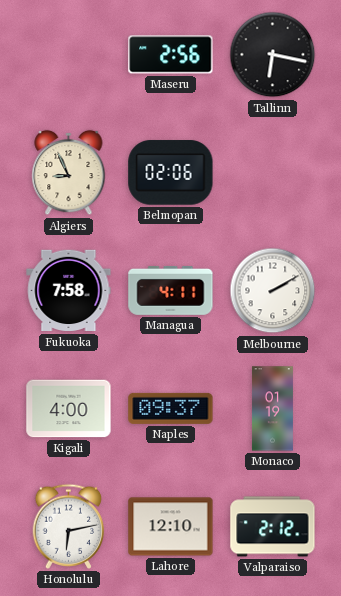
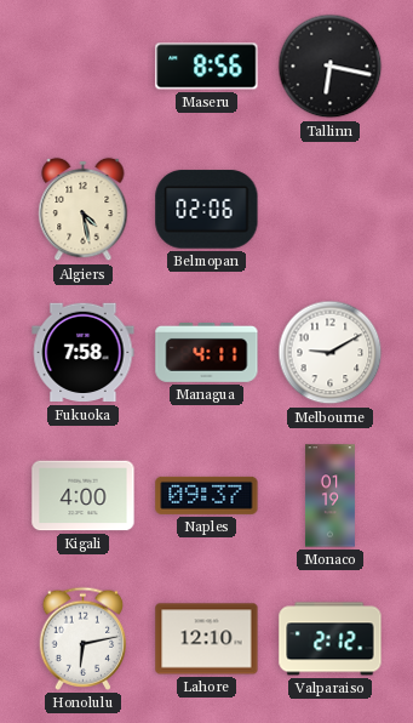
Maseru: 2:56 -> 8:56 (207, 67)
Algiers: 8:56 -> 4:28 (84, 210)
Melbourne: 2:10 -> 9:10 (331, 353)
